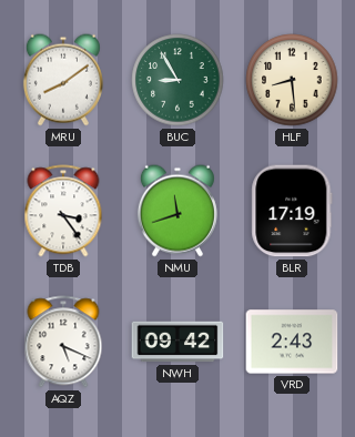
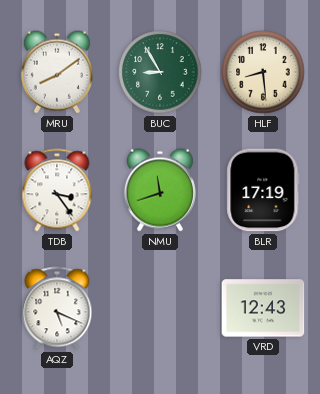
NWH: 09:42 -> none (177, 342)
VRD: 2:43 -> 12:43 (263, 308)
